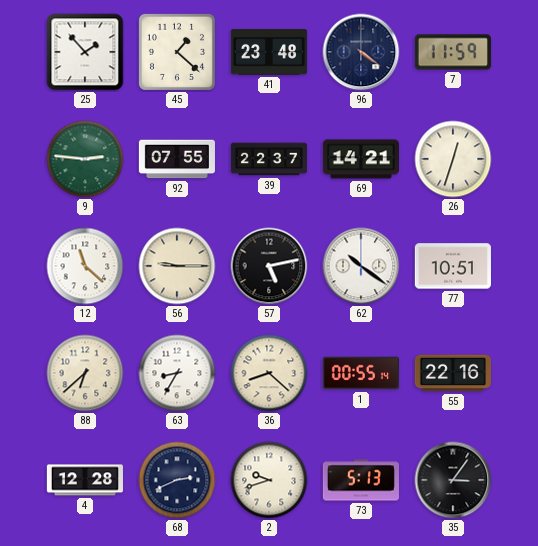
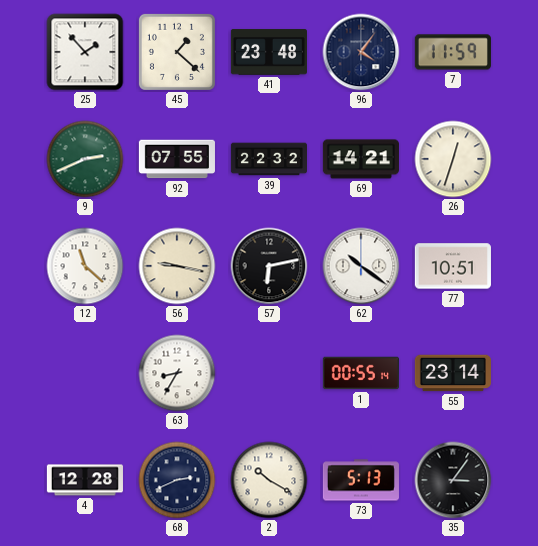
96: 4:21 -> 4:06 (361, 52)
9: 2:46 -> 2:41 (85, 159)
39: 22:37 -> 22:32 (268, 159)
56: 9:15 -> 9:17 (177, 266)
57: 5:13 -> 6:13 (269, 266)
88: 6:38 -> none (85, 373)
36: 8:22 -> none (269, 373)
55: 22:16 -> 23:14 (453, 373)
2: 9:42 -> 10:20 (269, 480)
